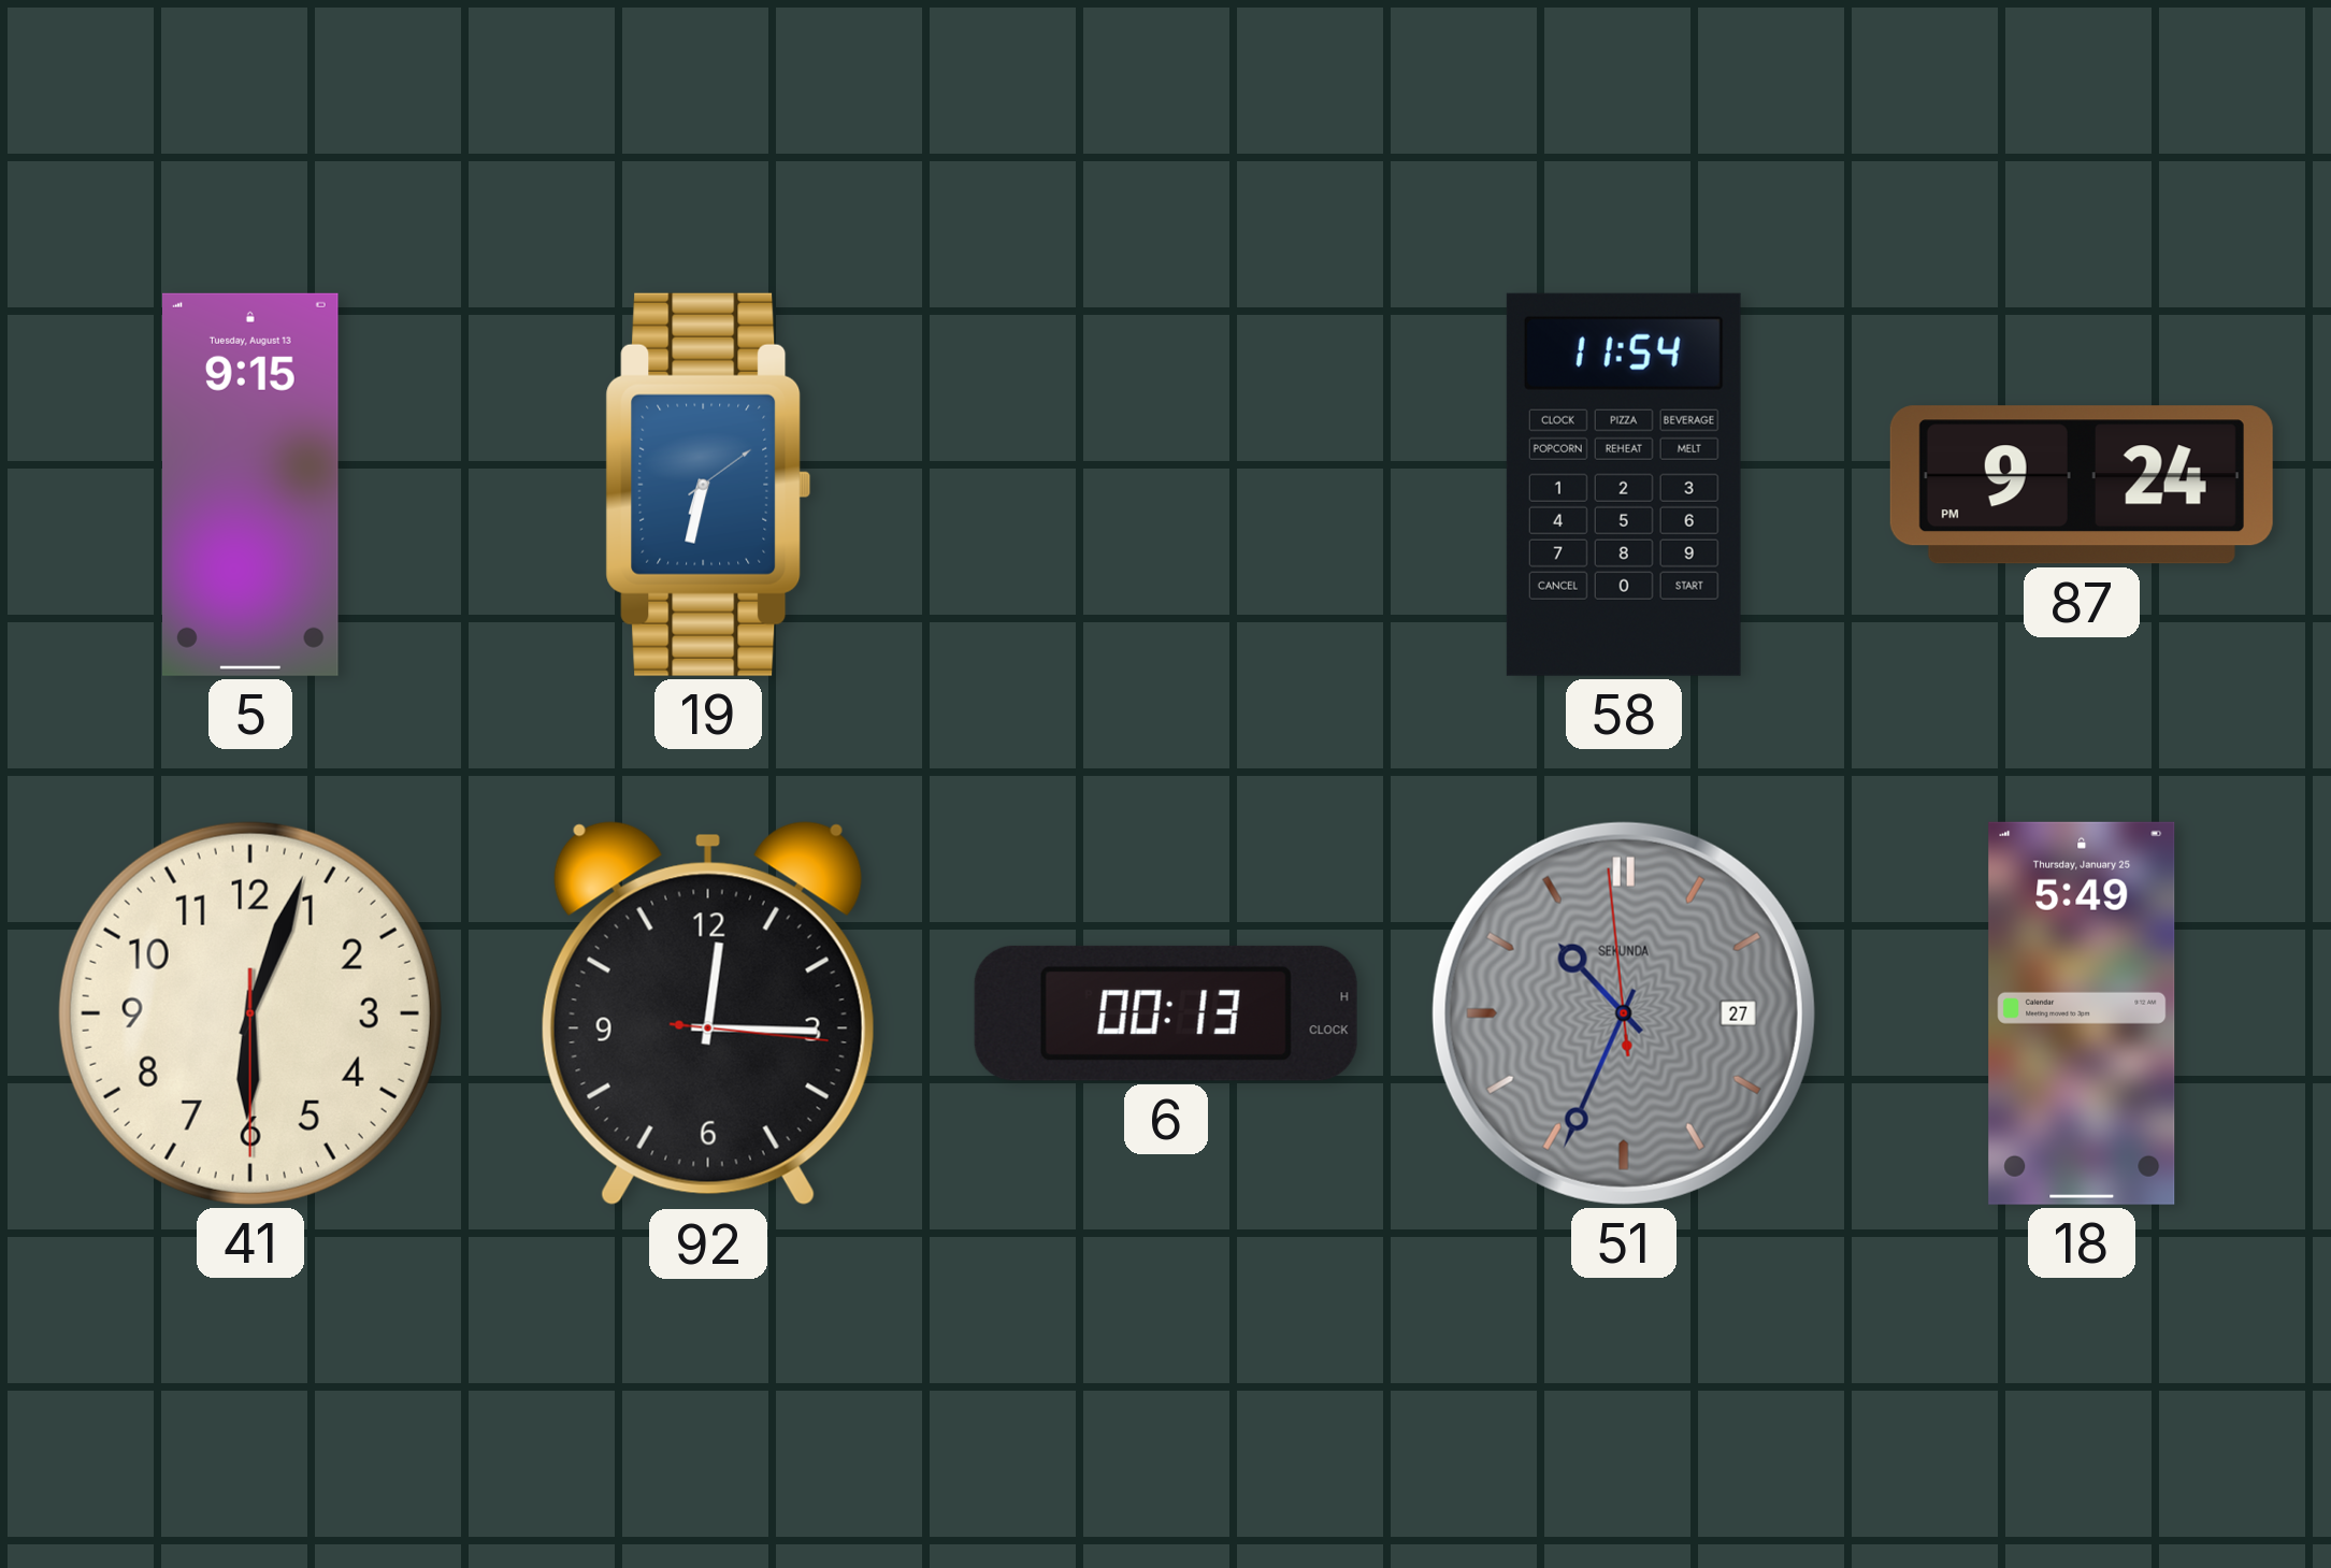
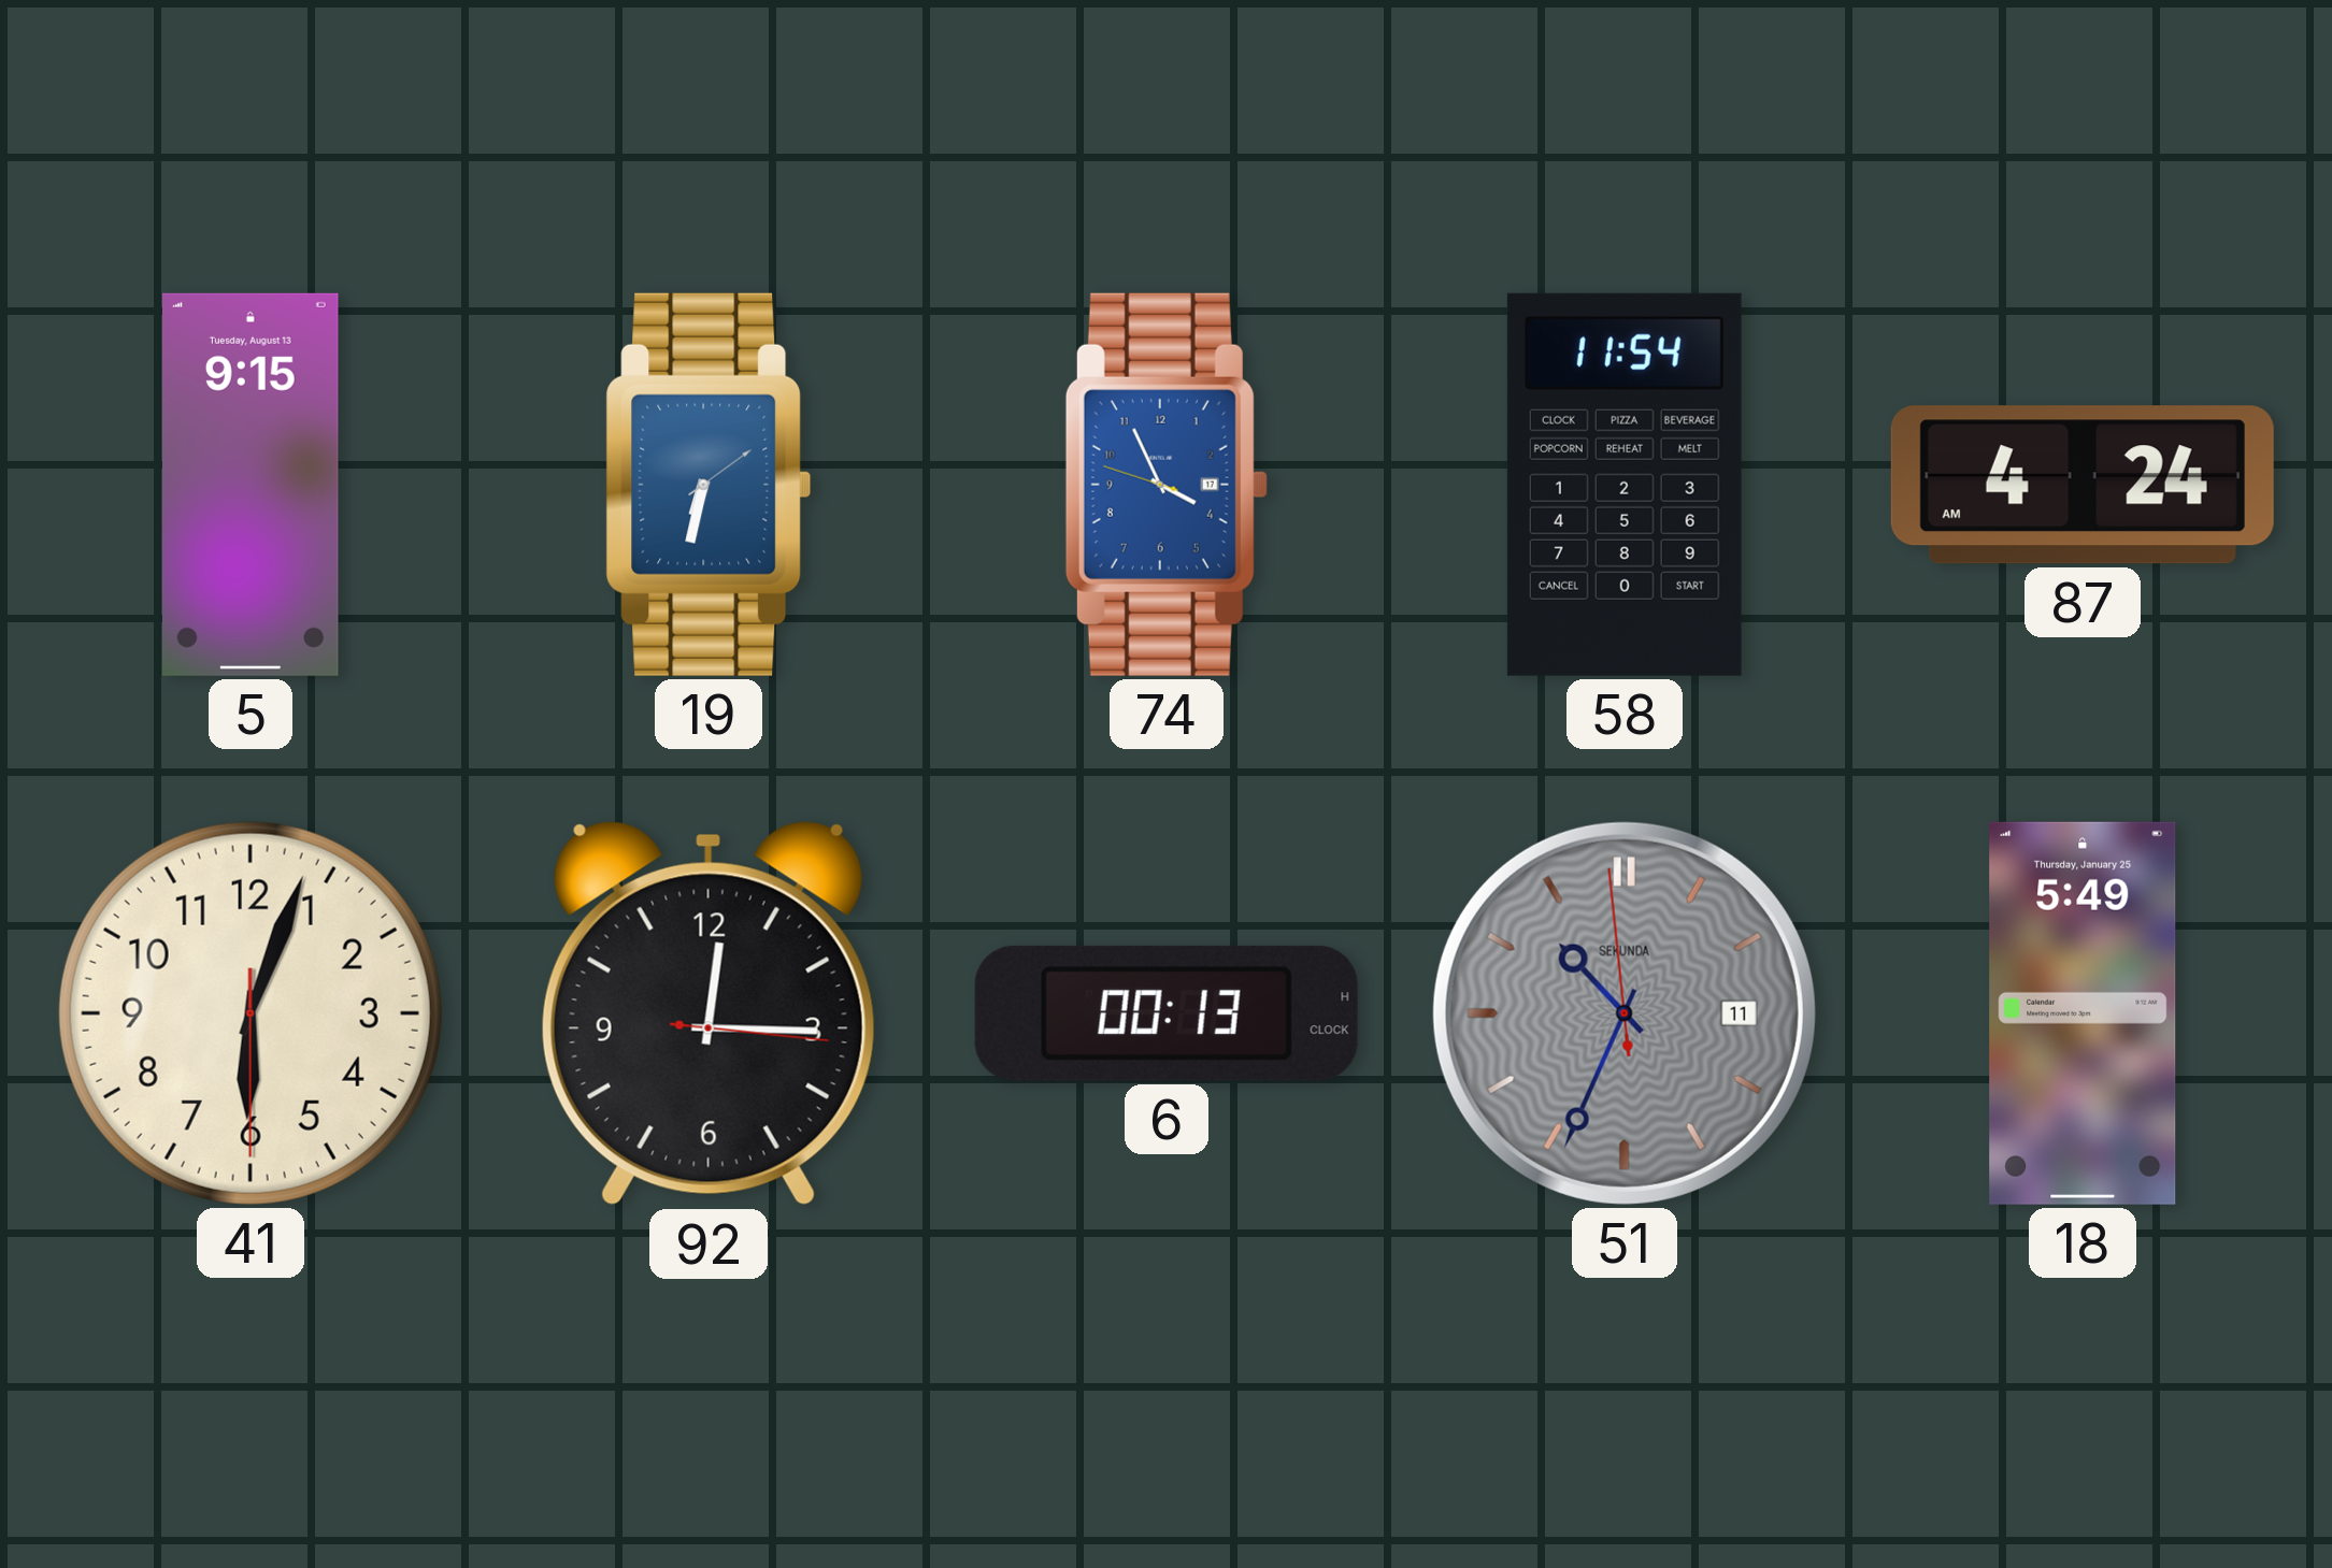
74: none -> 3:55 (1167, 485)
87: 9:24 -> 4:24 (2083, 485)
51 date: 27 -> 11 (1625, 1013)
